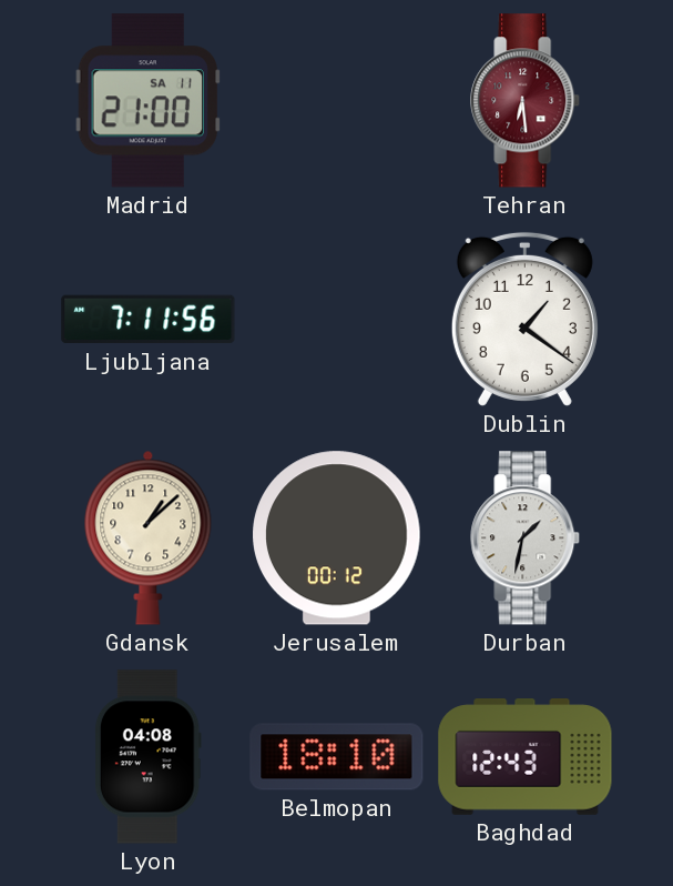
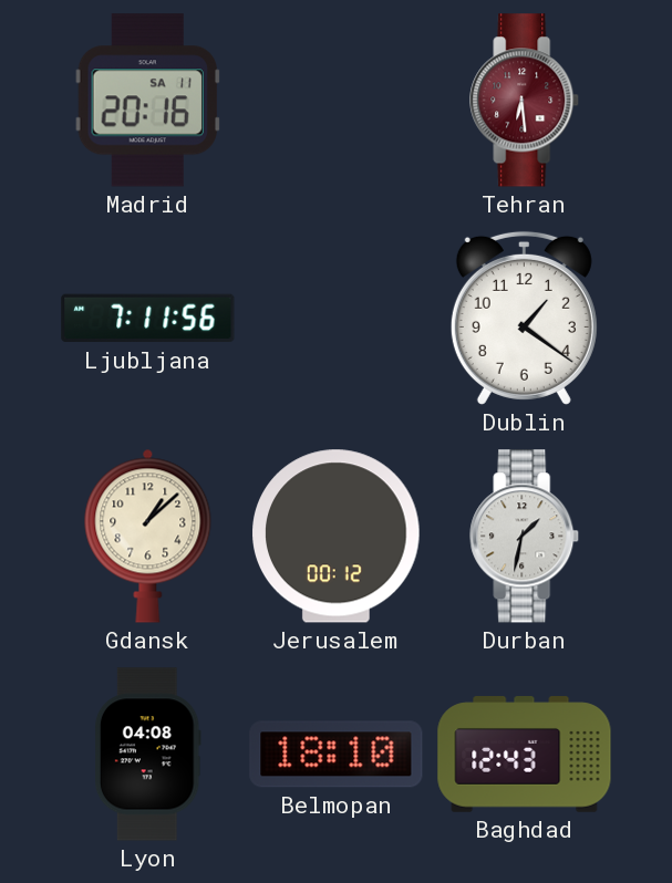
Madrid: 21:00 -> 20:16 (148, 101)
